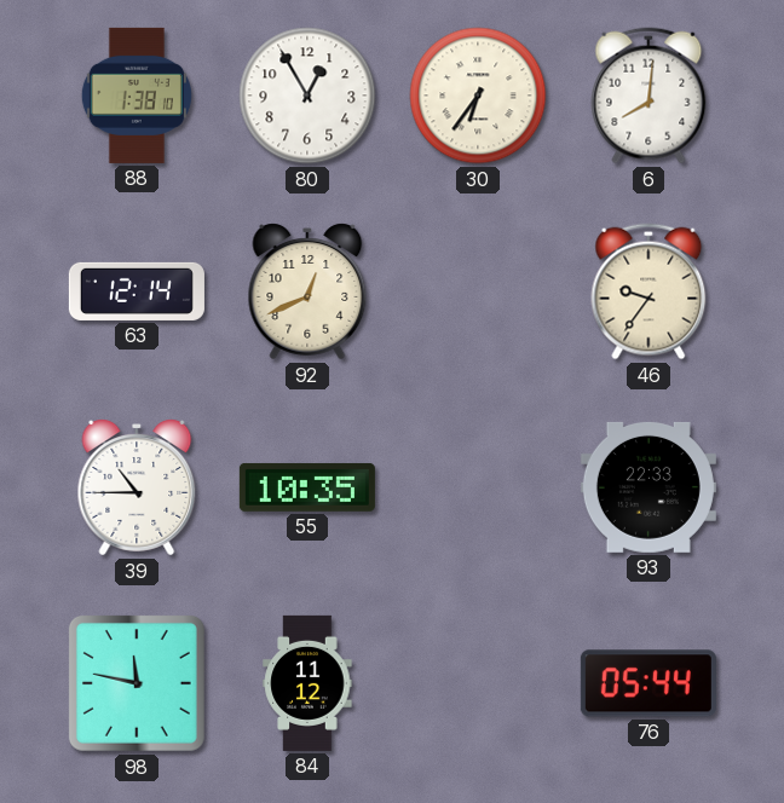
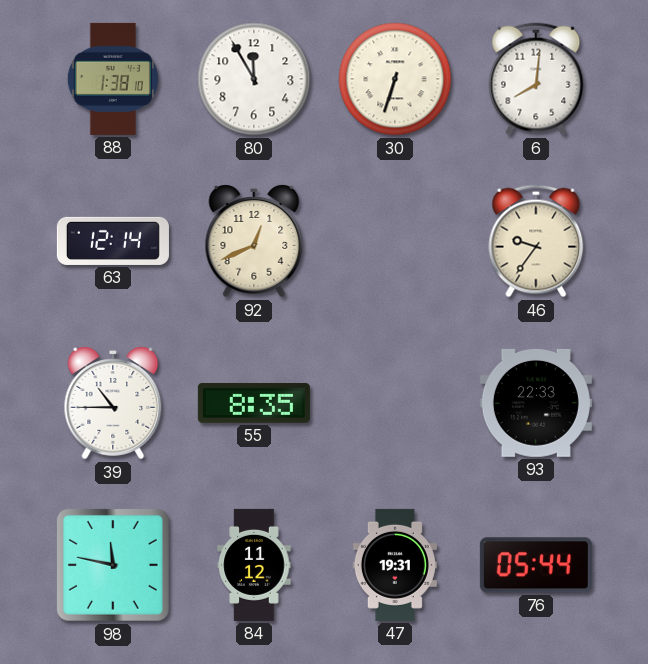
80: 12:55 -> 11:55 (254, 79)
30: 6:36 -> 6:33 (395, 79)
55: 10:35 -> 8:35 (254, 403)
47: none -> 19:31 (395, 565)
